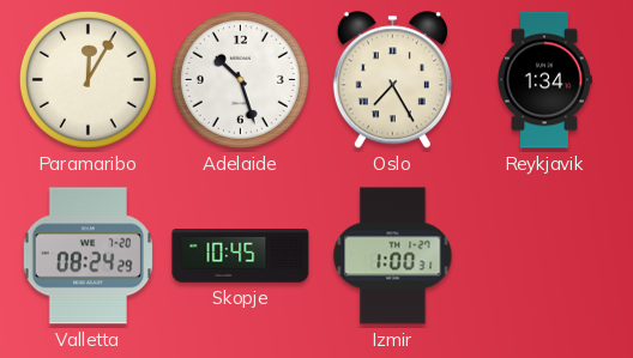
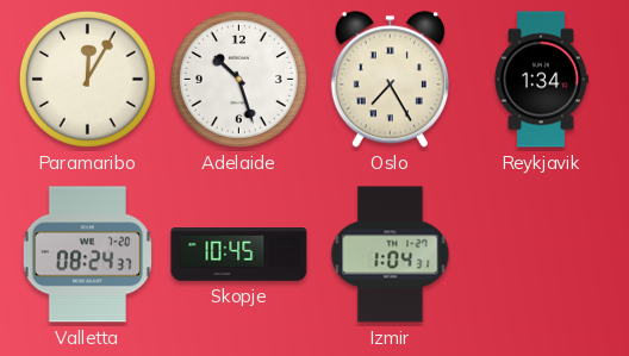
Valletta: 08:24:29 -> 08:24:37 (87, 255)
Izmir: 1:00 -> 1:04 (391, 255)
